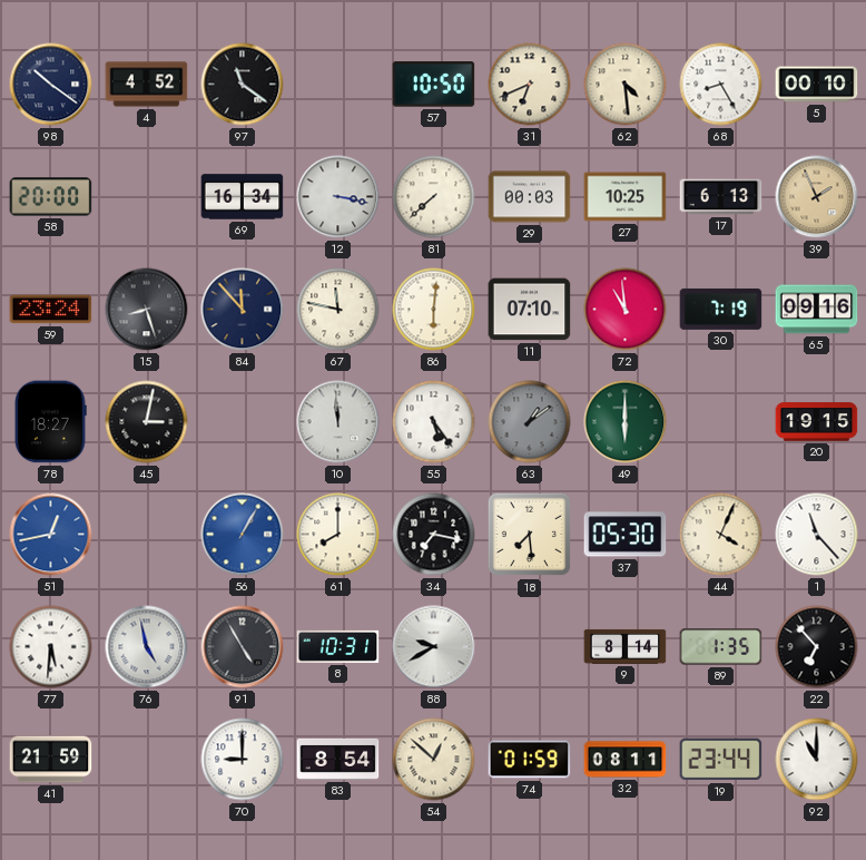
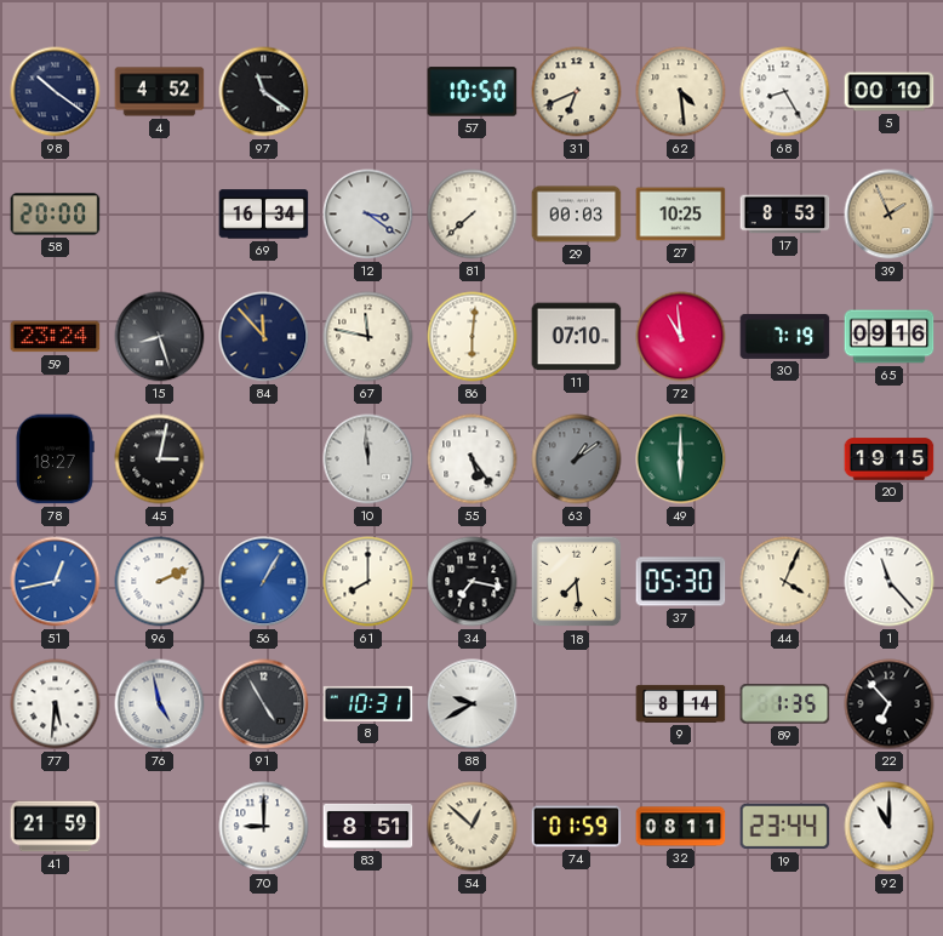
12: 3:17 -> 3:21 (368, 215)
17: 6:13 -> 8:53 (785, 215)
96: none -> 2:11 (160, 582)
83: 8:54 -> 8:51 (368, 826)
